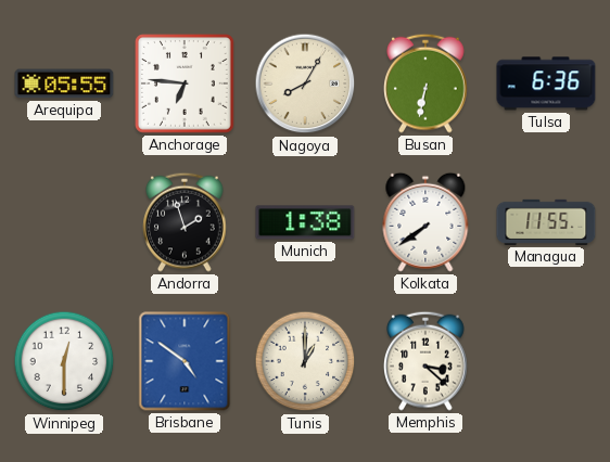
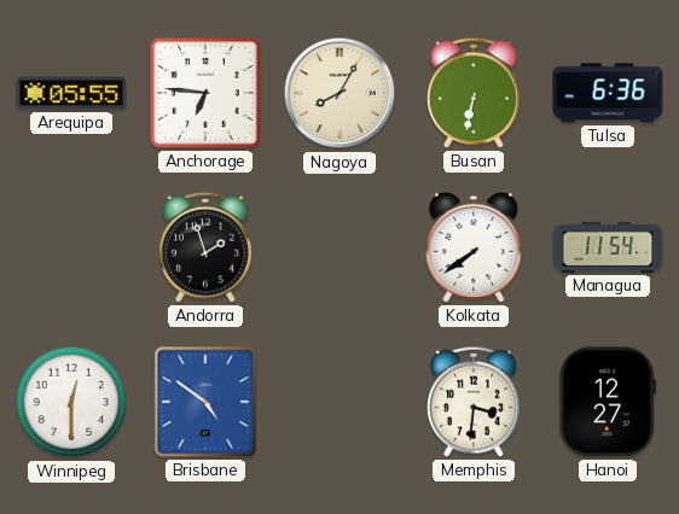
Munich: 1:38 -> none (305, 222)
Managua: 11:55 -> 11:54 (608, 247)
Tunis: 1:00 -> none (305, 361)
Memphis: 3:22 -> 3:31 (475, 402)
Hanoi: none -> 12:27 (607, 402)
